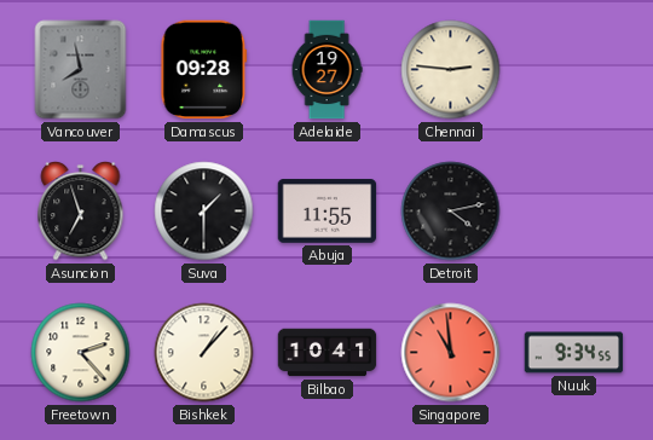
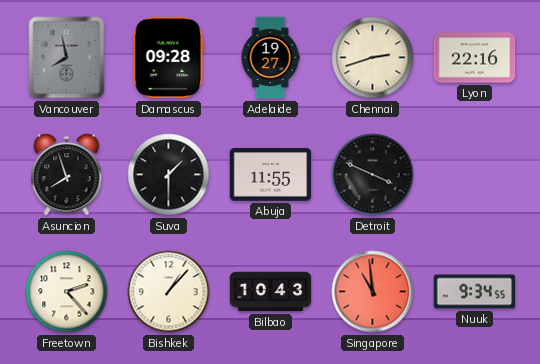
Chennai: 2:46 -> 2:42 (373, 58)
Lyon: none -> 22:16 (475, 58)
Asuncion: 6:57 -> 7:57 (67, 175)
Detroit: 4:13 -> 3:49 (373, 175)
Bilbao: 10:41 -> 10:43 (271, 292)
